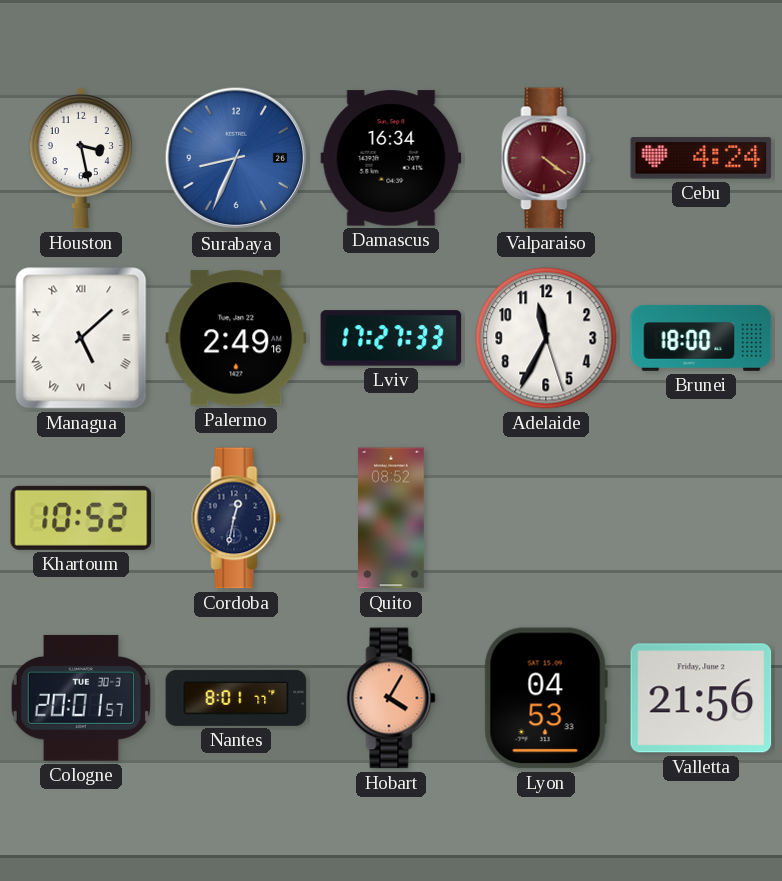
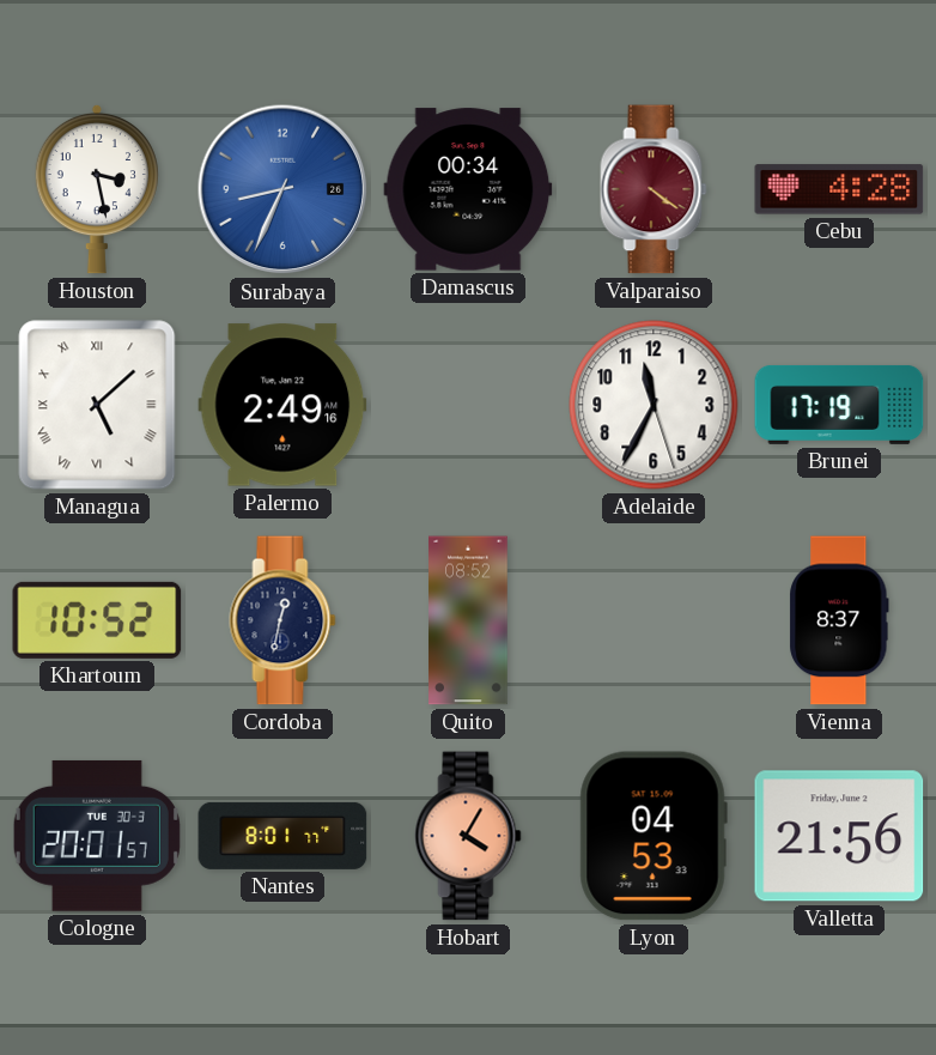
Damascus: 16:34 -> 00:34 (468, 189)
Cebu: 4:24 -> 4:28 (839, 189)
Lviv: 17:27 -> none (391, 338)
Brunei: 18:00 -> 17:19 (839, 405)
Vienna: none -> 8:37 (839, 620)
